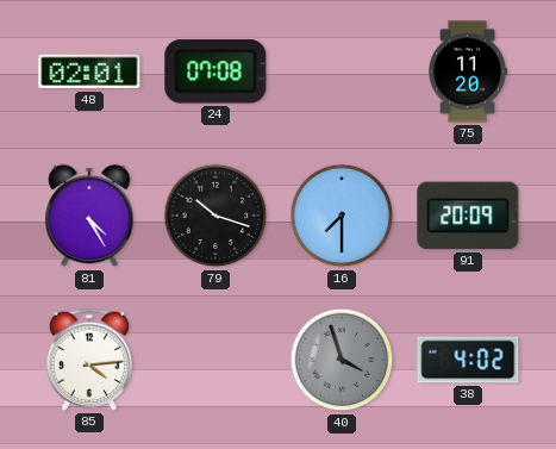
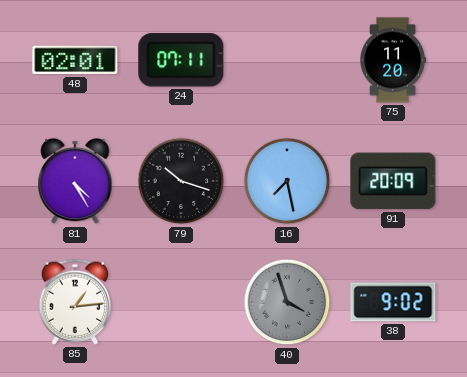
24: 07:08 -> 07:11 (181, 60)
16: 7:30 -> 7:28 (287, 181)
85: 4:14 -> 1:14 (75, 302)
38: 4:02 -> 9:02 (393, 302)
